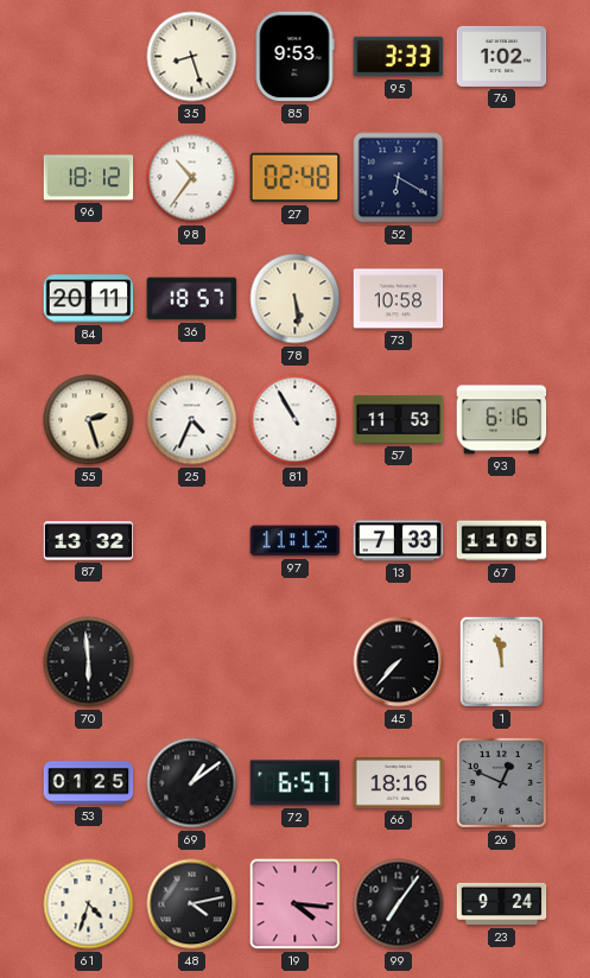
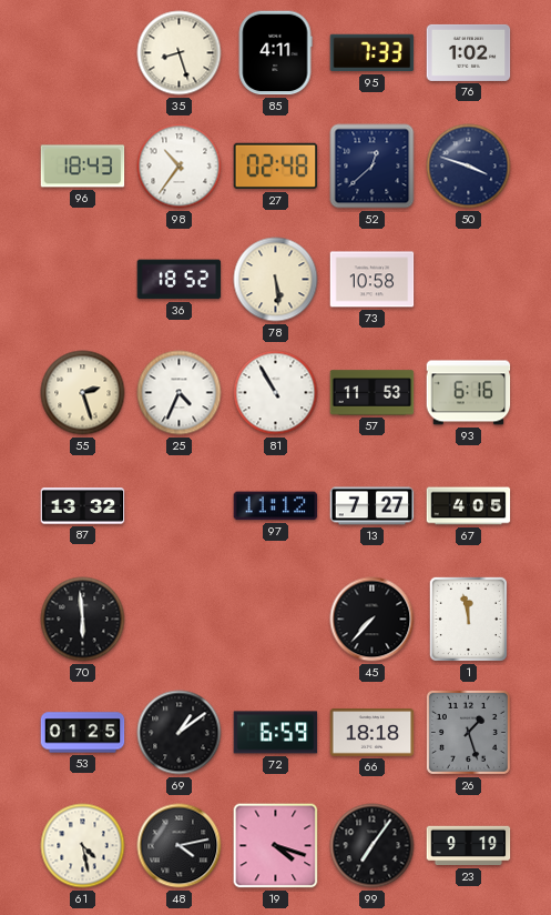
85: 9:53 -> 4:11 (275, 53)
95: 3:33 -> 7:33 (373, 53)
96: 18:12 -> 18:43 (83, 167)
52: 6:20 -> 12:38 (373, 167)
50: none -> 3:48 (469, 167)
84: 20:11 -> none (89, 299)
36: 18:57 -> 18:52 (180, 280)
13: 7:33 -> 7:27 (373, 506)
67: 11:05 -> 4:05 (469, 506)
72: 6:57 -> 6:59 (276, 733)
66: 18:16 -> 18:18 (373, 733)
26: 12:49 -> 1:27 (468, 732)
61: 4:33 -> 4:28 (83, 846)
19: 4:16 -> 4:18 (276, 846)
23: 9:24 -> 9:19 (469, 846)
